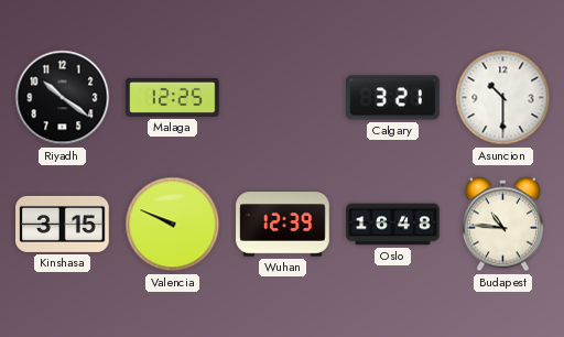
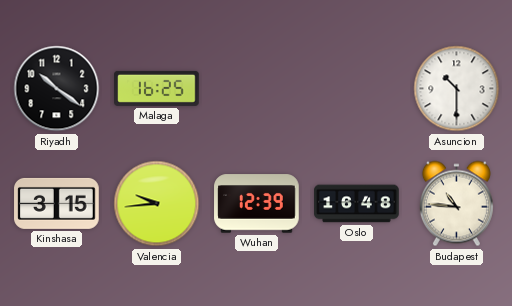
Malaga: 12:25 -> 16:25 (157, 88)
Calgary: 3:21 -> none (393, 98)
Valencia: 9:49 -> 9:44 (157, 204)
